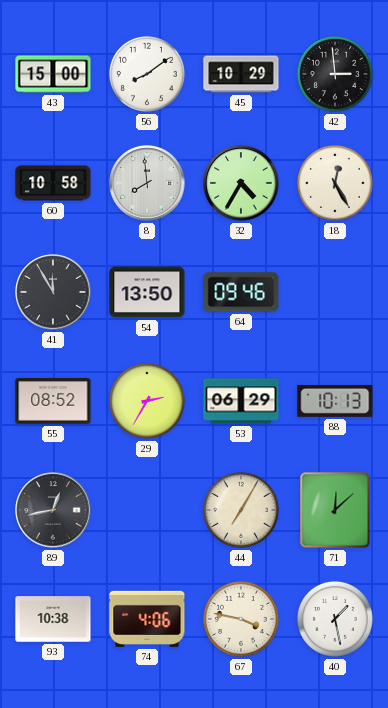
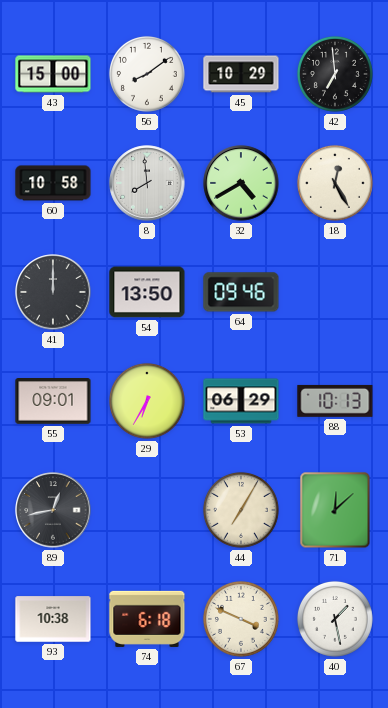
42: 2:59 -> 6:59 (335, 74)
32: 4:35 -> 4:40 (241, 183)
41: 11:55 -> 12:00 (53, 292)
55: 08:52 -> 09:01 (53, 402)
29: 2:35 -> 6:35 (147, 401)
74: 4:06 -> 6:18 (147, 619)
67: 3:47 -> 3:49 (241, 619)
